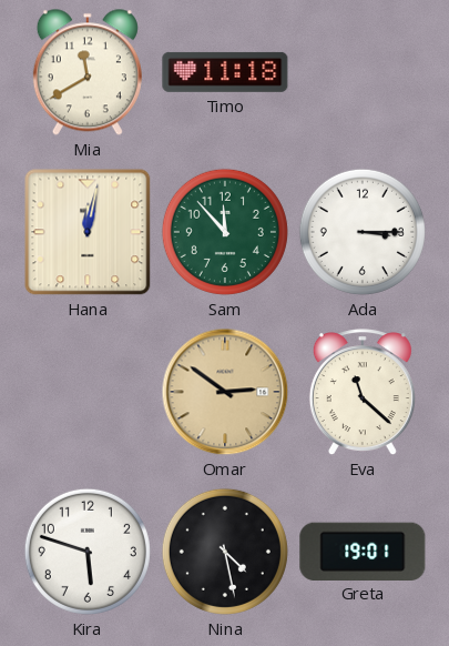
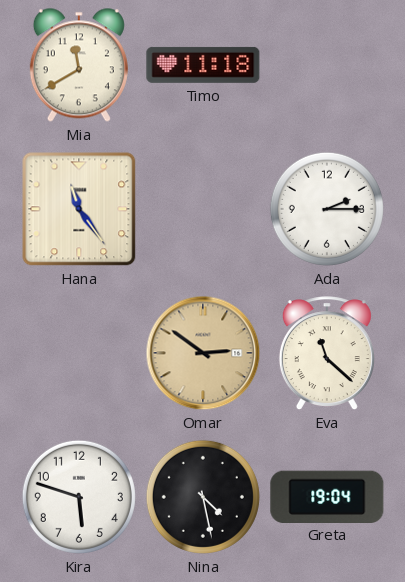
Hana: 12:02 -> 11:24 (79, 209)
Sam: 11:53 -> none (225, 232)
Ada: 3:15 -> 2:15 (327, 209)
Greta: 19:01 -> 19:04 (327, 496)
